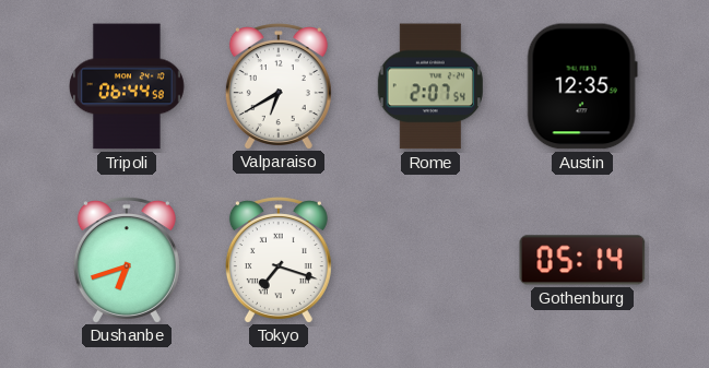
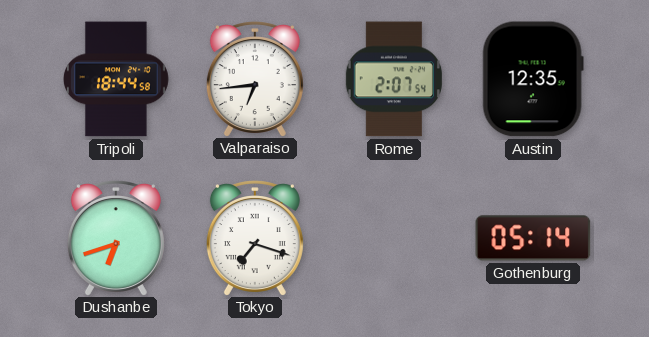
Tripoli: 06:44 -> 18:44 (116, 79)
Valparaiso: 6:40 -> 6:44 (255, 79)
